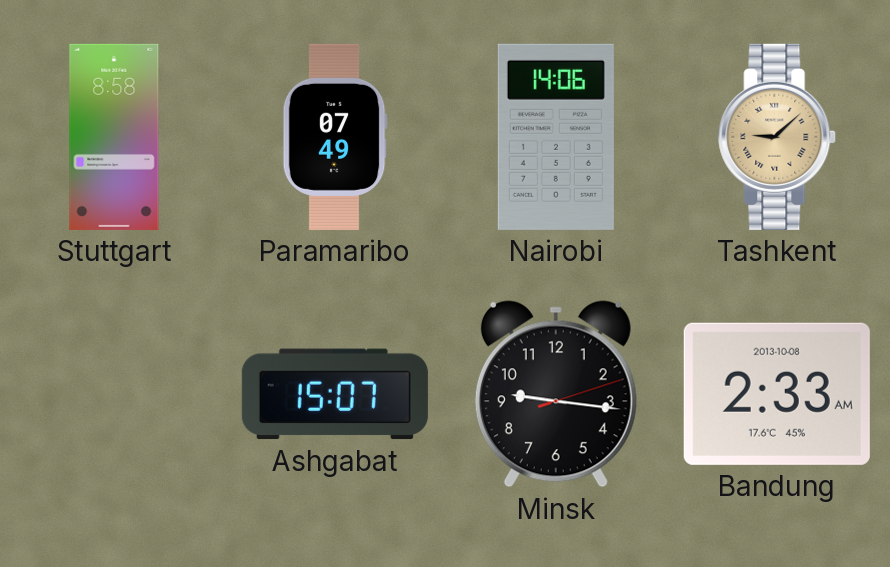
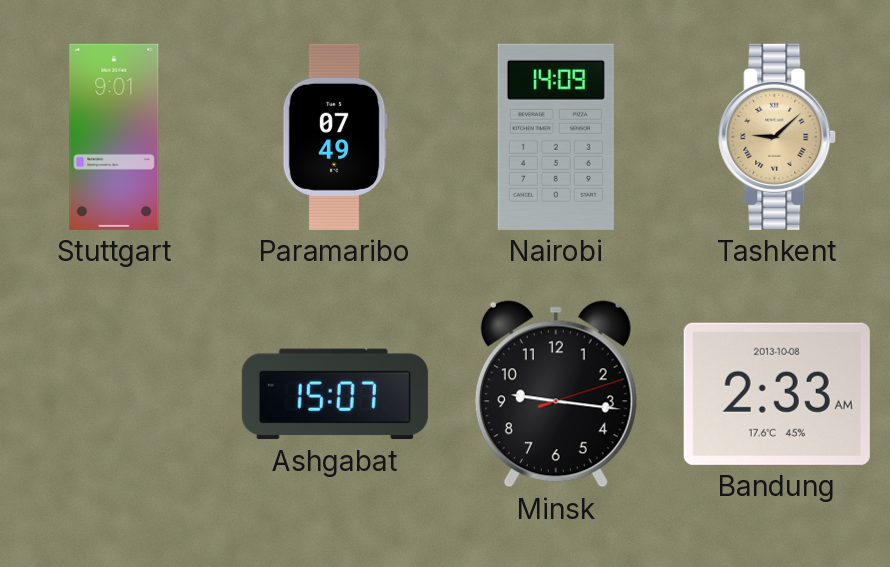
Stuttgart: 8:58 -> 9:01 (114, 137)
Nairobi: 14:06 -> 14:09 (556, 137)
